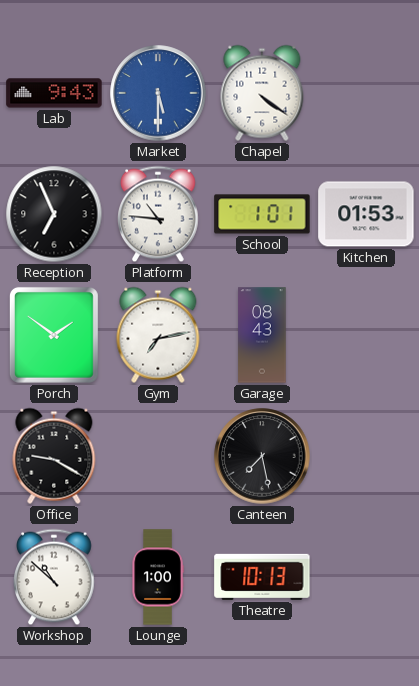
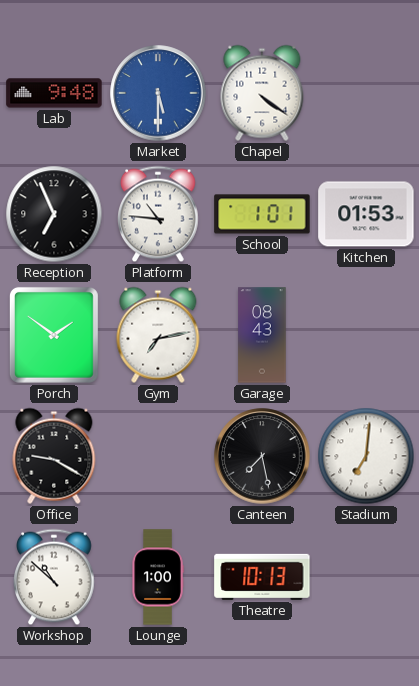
Lab: 9:43 -> 9:48 (54, 93)
Stadium: none -> 7:01 (366, 456)
